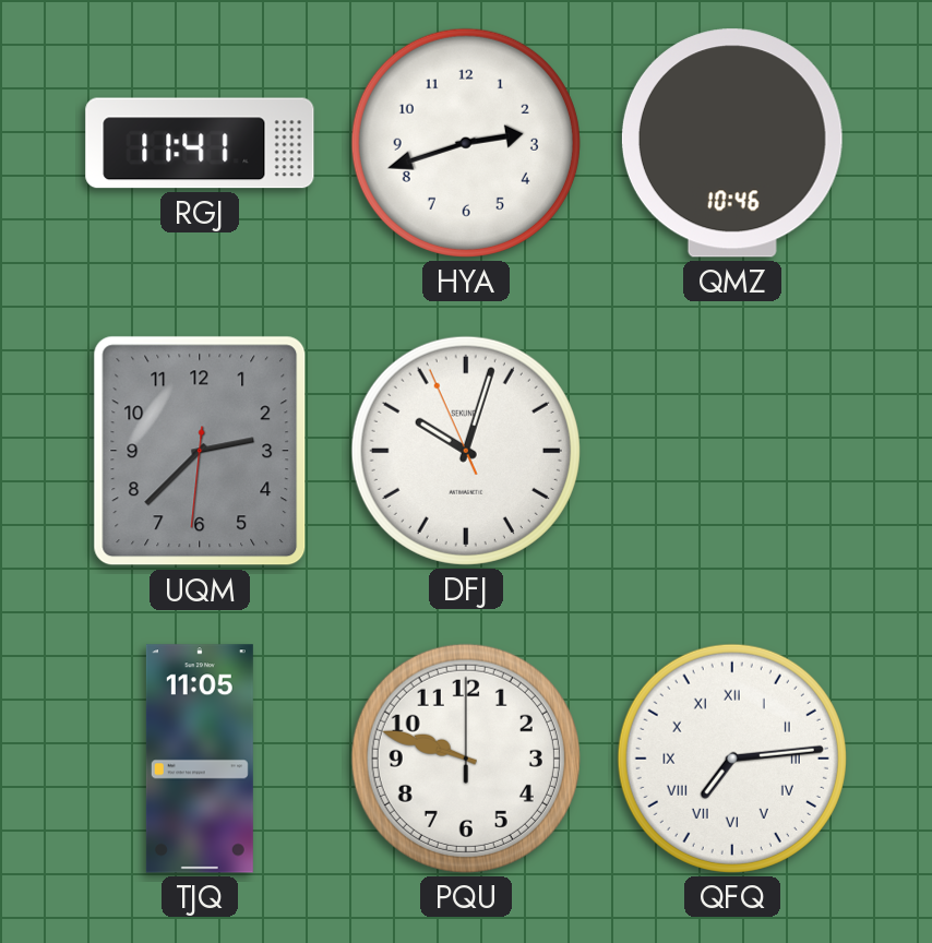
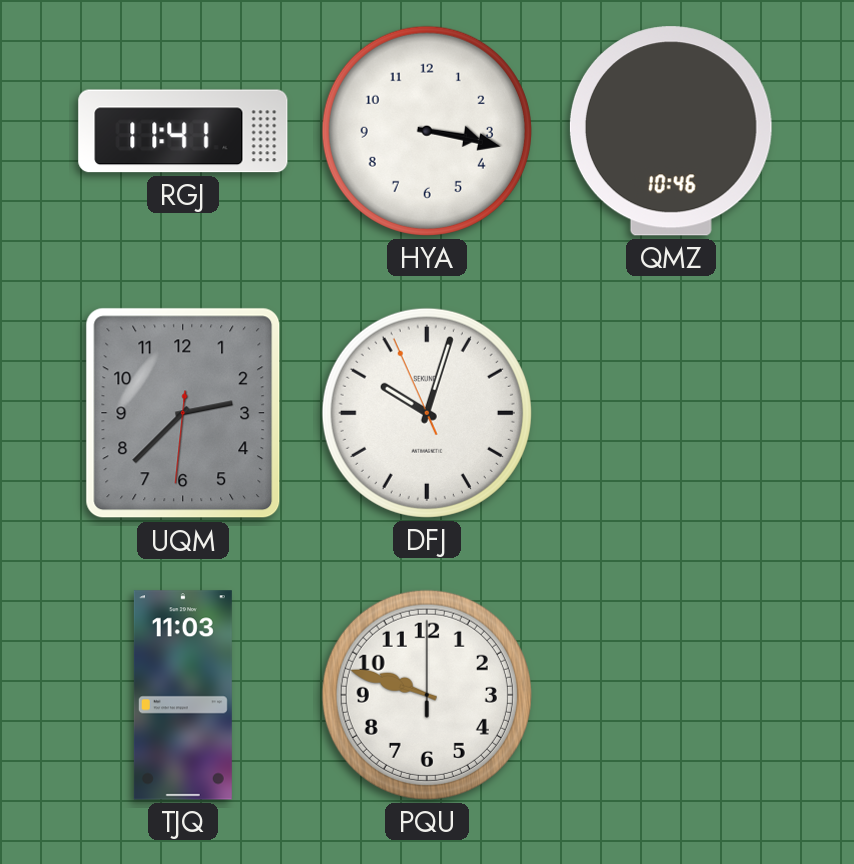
HYA: 2:42 -> 3:17 (427, 131)
TJQ: 11:05 -> 11:03 (183, 695)
QFQ: 7:14 -> none (732, 759)
